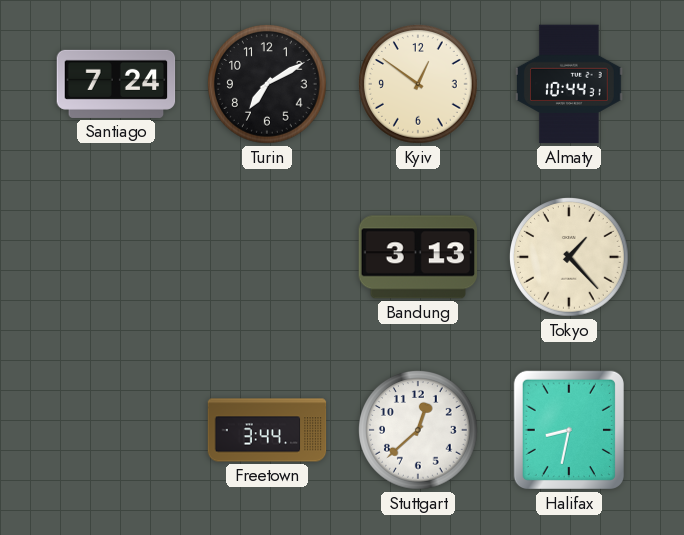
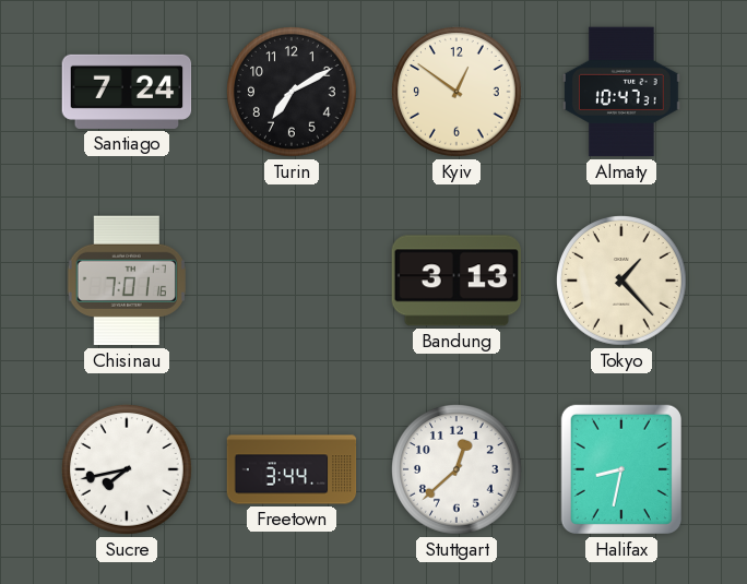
Almaty: 10:44 -> 10:47 (622, 92)
Chisinau: none -> 7:01 (126, 281)
Sucre: none -> 7:43 (128, 470)
